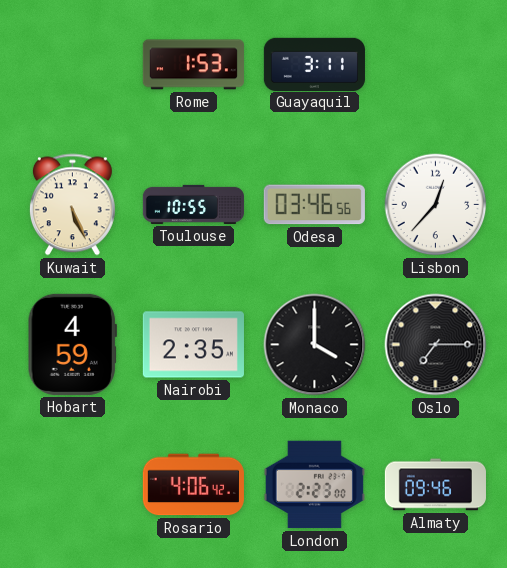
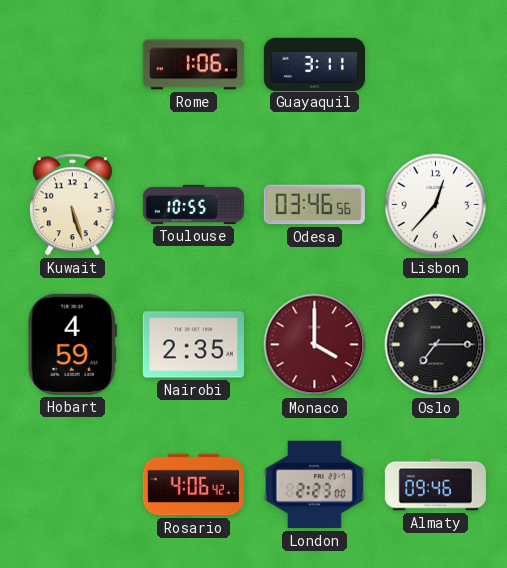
Rome: 1:53 -> 1:06 (193, 65)
Kuwait: 5:26 -> 5:27 (72, 205)
Monaco dial: black -> burgundy (315, 345)
